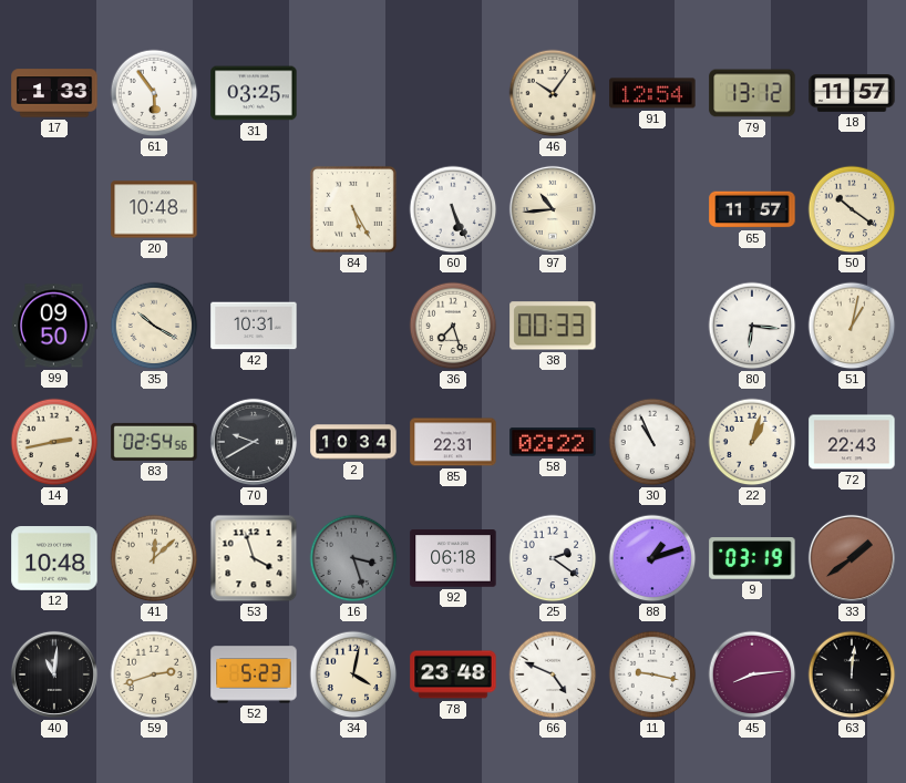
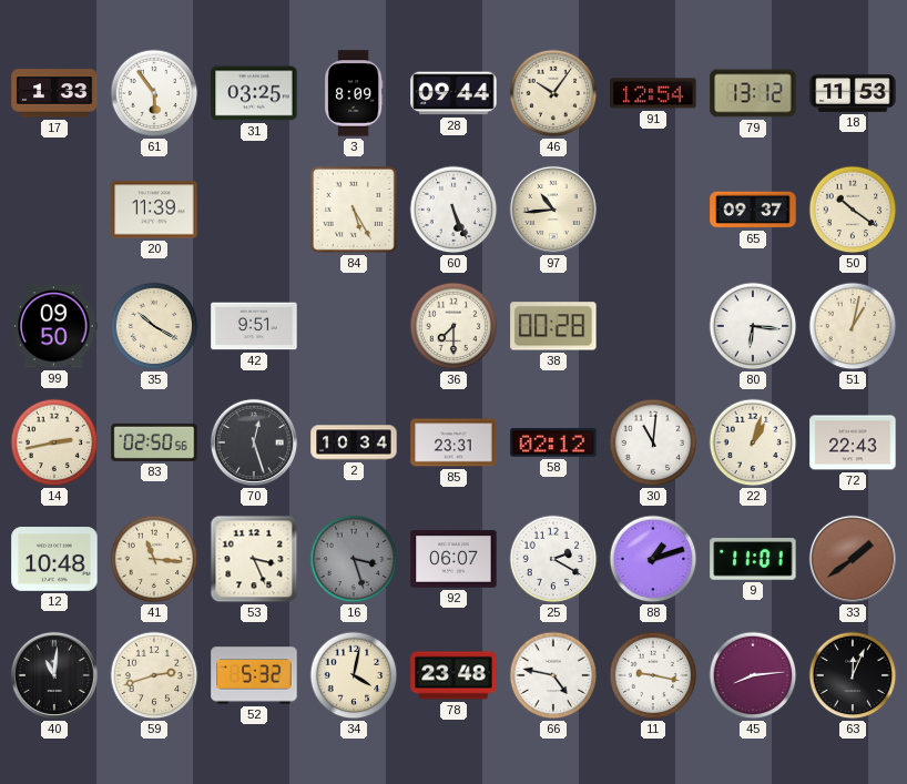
3: none -> 8:09 (355, 93)
28: none -> 09:44 (453, 93)
18: 11:57 -> 11:53 (853, 94)
20: 10:48 -> 11:39 (154, 210)
65: 11:57 -> 09:37 (753, 210)
42: 10:31 -> 9:51 (254, 326)
36: 7:27 -> 7:30 (453, 326)
38: 00:33 -> 00:28 (553, 326)
83: 02:54 -> 02:50 (154, 442)
70: 9:40 -> 12:27 (254, 442)
85: 22:31 -> 23:31 (453, 442)
58: 02:22 -> 02:12 (553, 442)
30: 10:56 -> 11:01 (653, 442)
41: 12:08 -> 11:16 (154, 559)
53: 3:57 -> 3:26 (254, 559)
92: 06:18 -> 06:07 (453, 559)
25: 2:21 -> 2:20 (553, 559)
9: 03:19 -> 11:01 (753, 559)
52: 5:23 -> 5:32 (254, 675)
66: 4:49 -> 4:47 (553, 675)
63: 12:01 -> 12:04 (853, 675)
